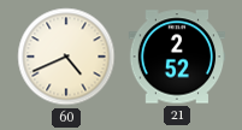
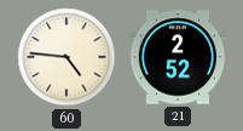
60: 4:41 -> 4:46 (66, 57)
